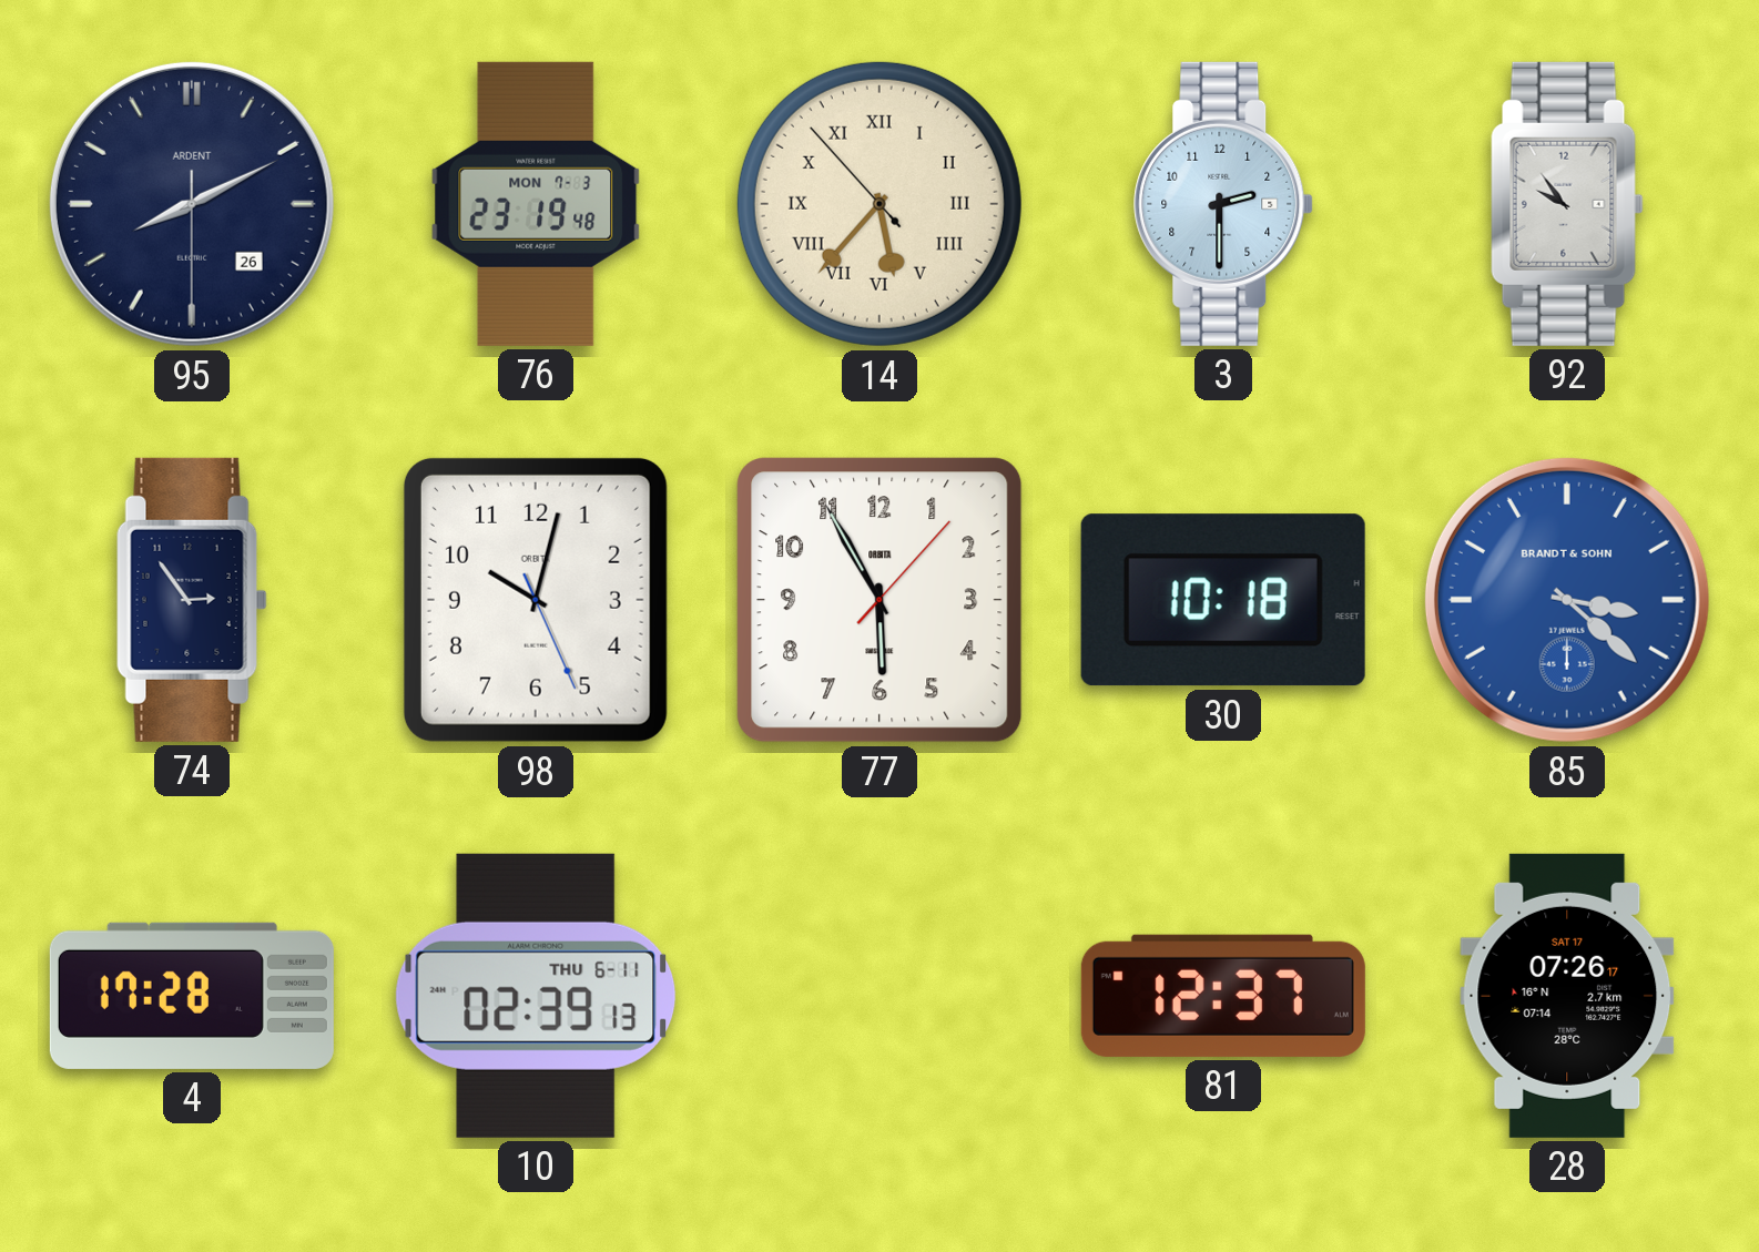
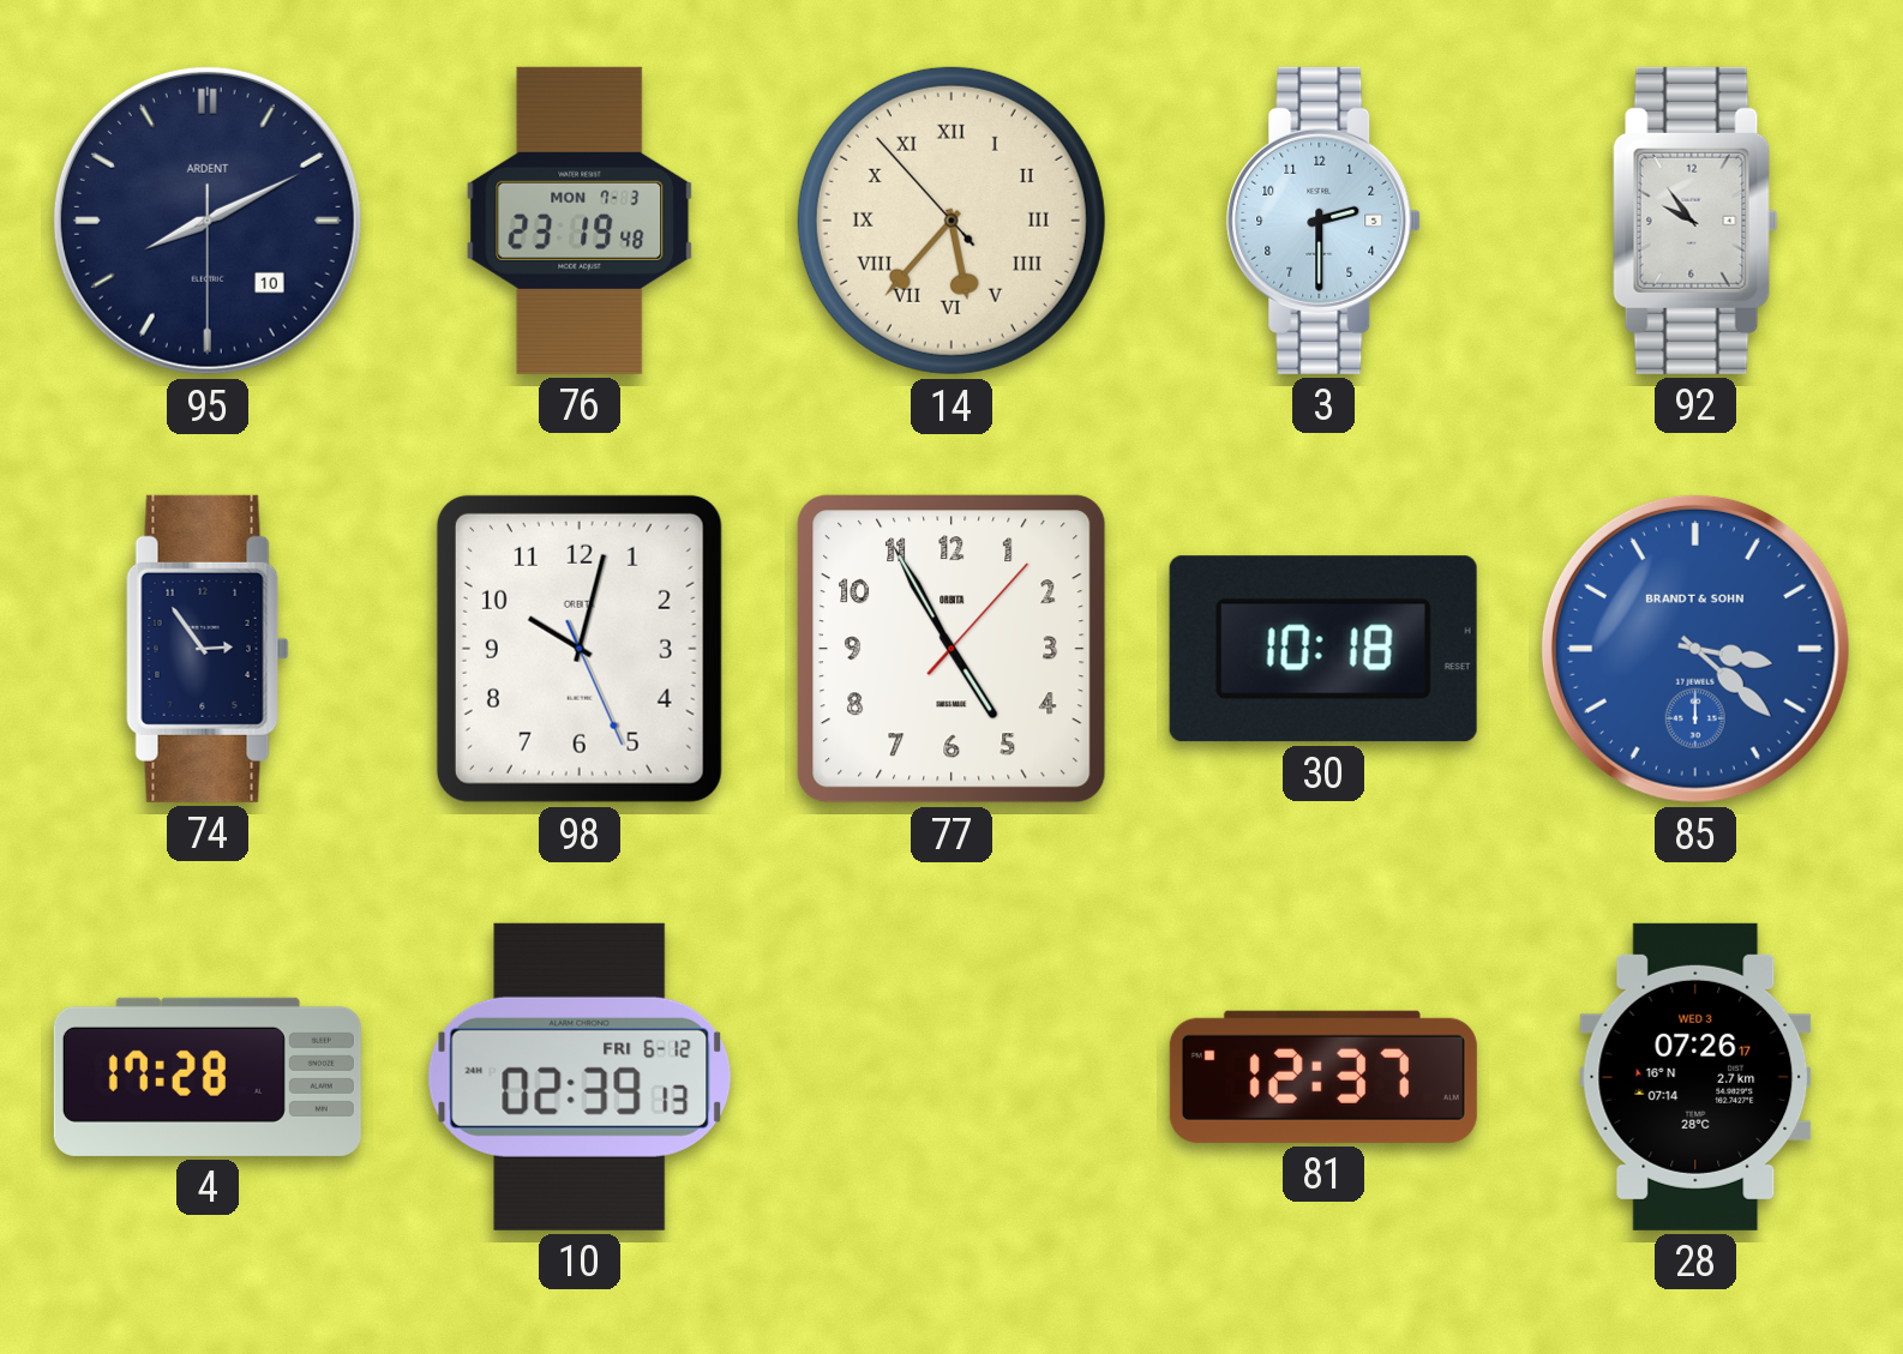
95 date: 26 -> 10 (208, 221)
77: 5:55 -> 4:55 (951, 649)
10 date: THU 6-11 -> FRI 6-12 (580, 1077)
28 date: SAT 17 -> WED 3 (1695, 1077)
